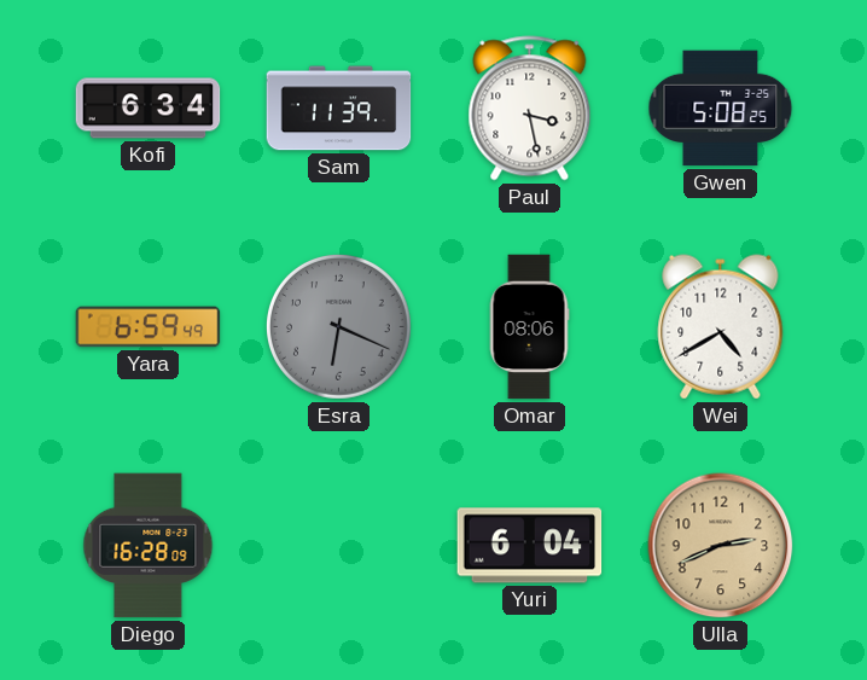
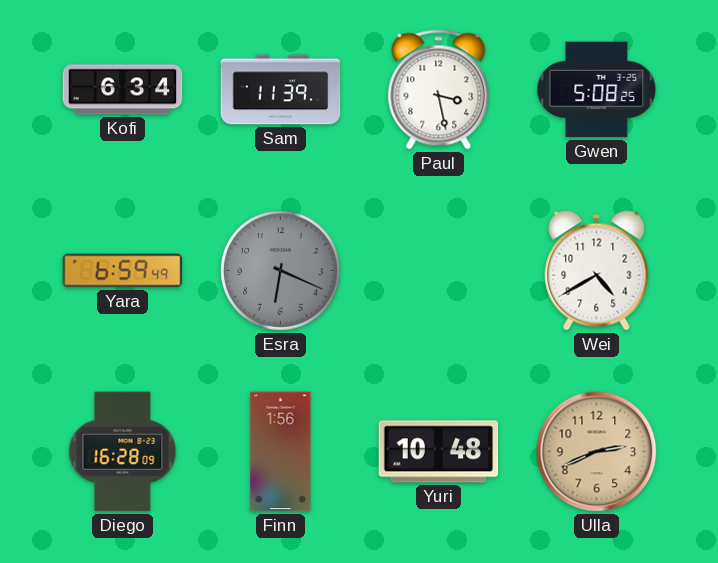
Omar: 08:06 -> none (529, 327)
Finn: none -> 1:56 (281, 452)
Yuri: 6:04 -> 10:48 (439, 452)
